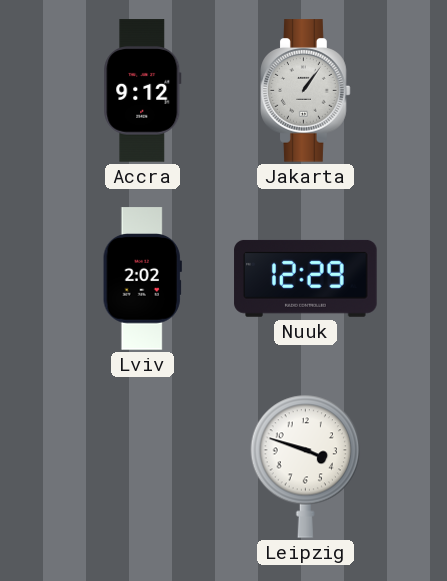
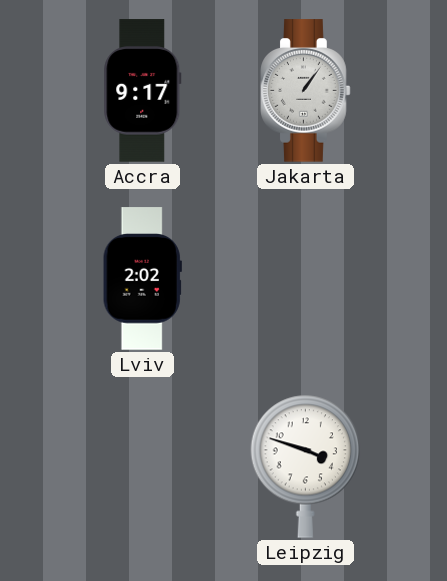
Accra: 9:12 -> 9:17 (143, 91)
Nuuk: 12:29 -> none (306, 278)
